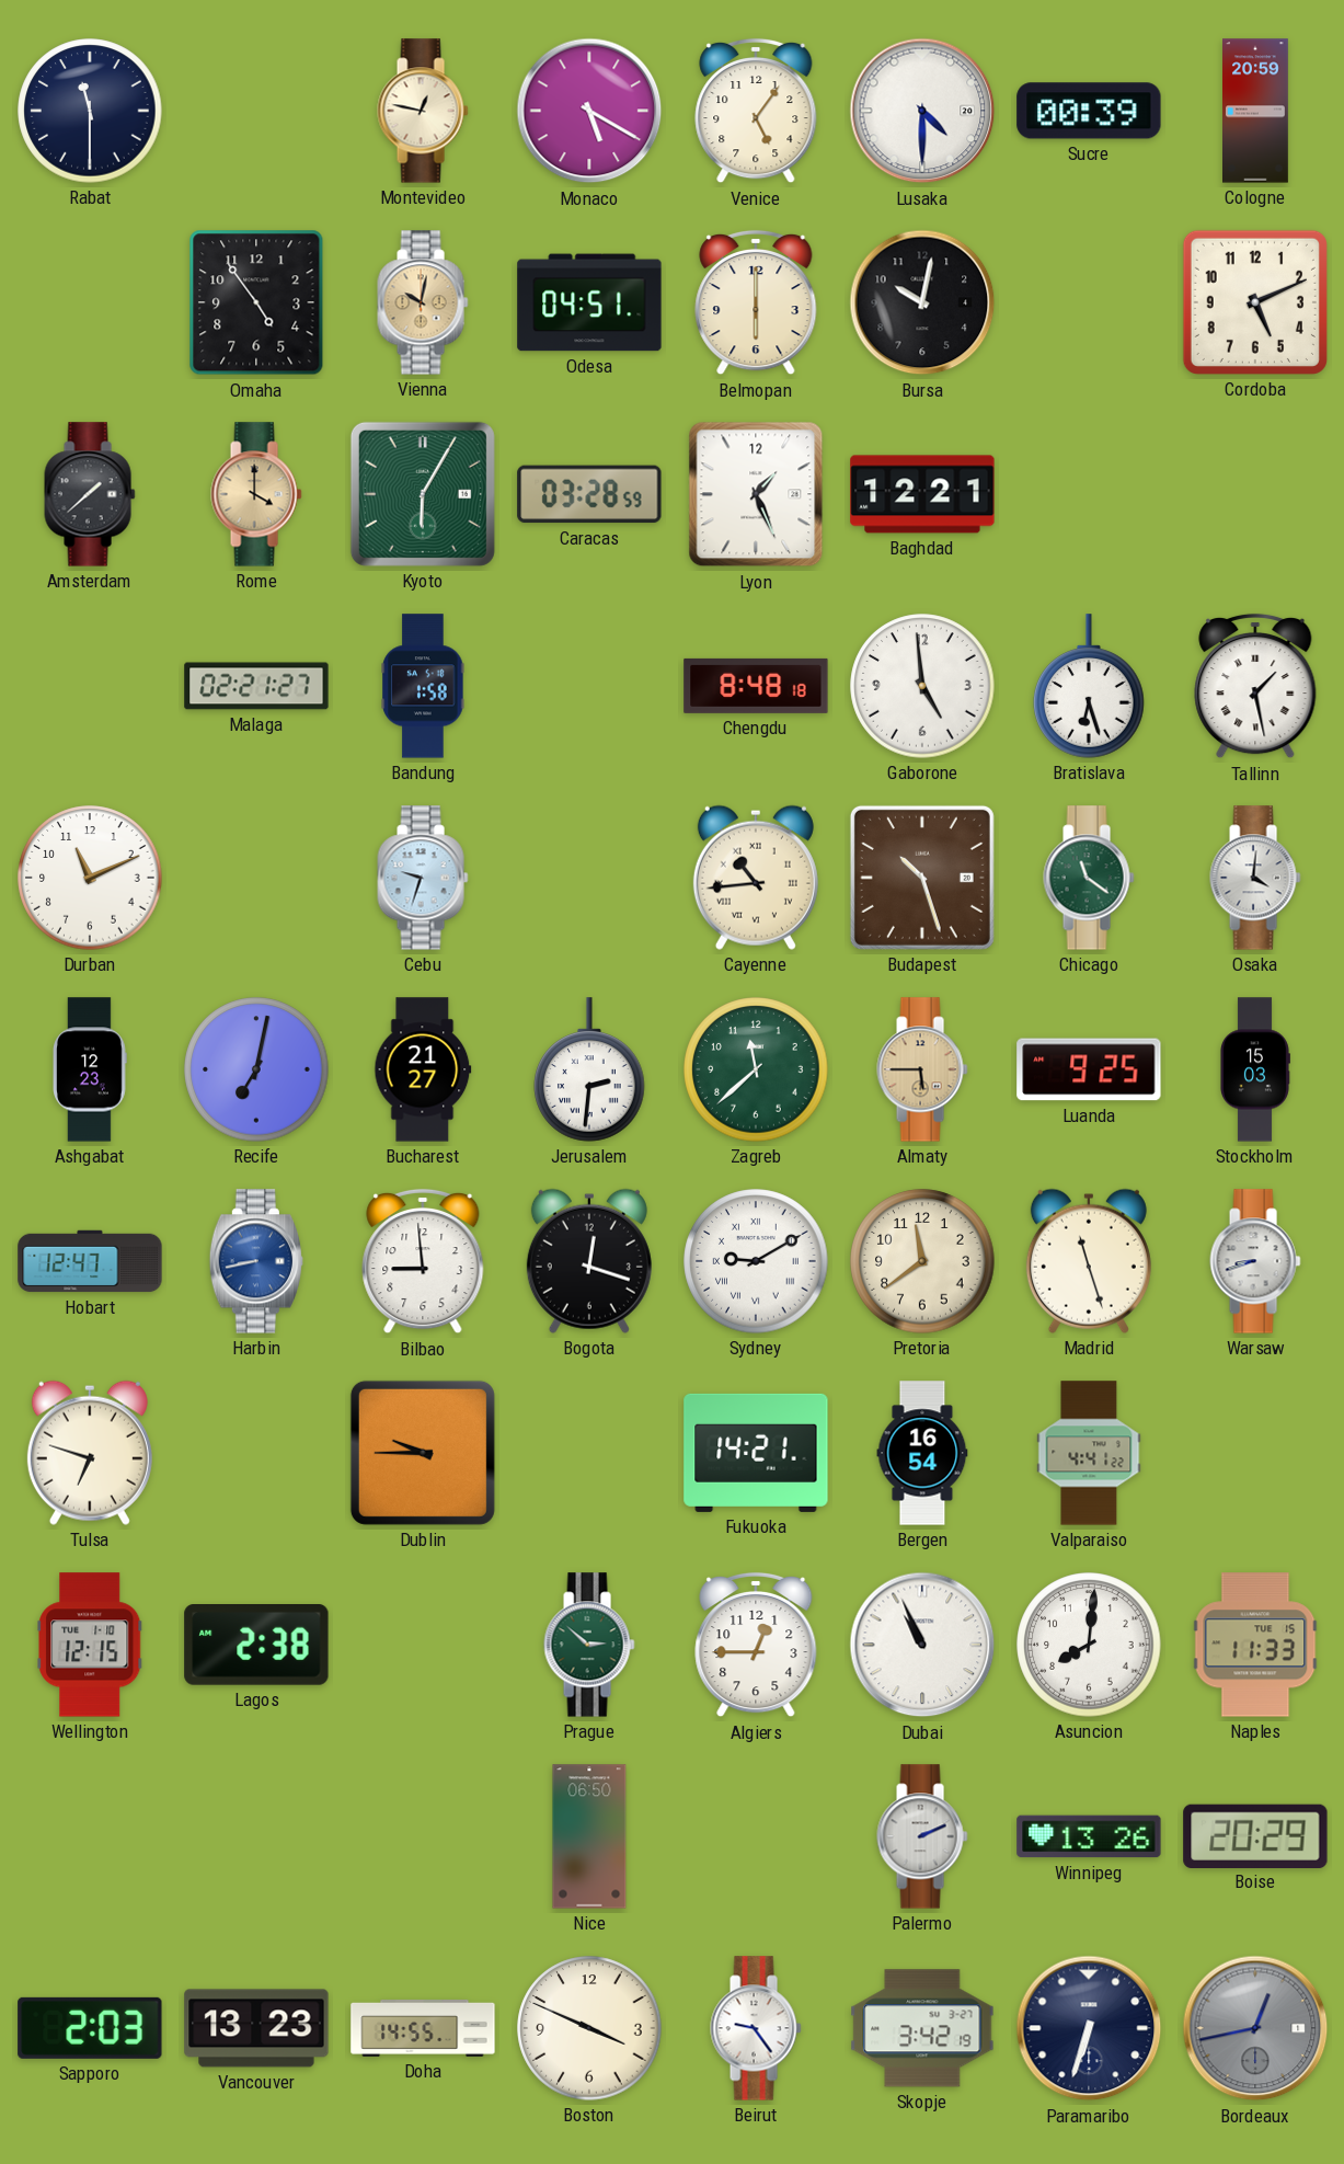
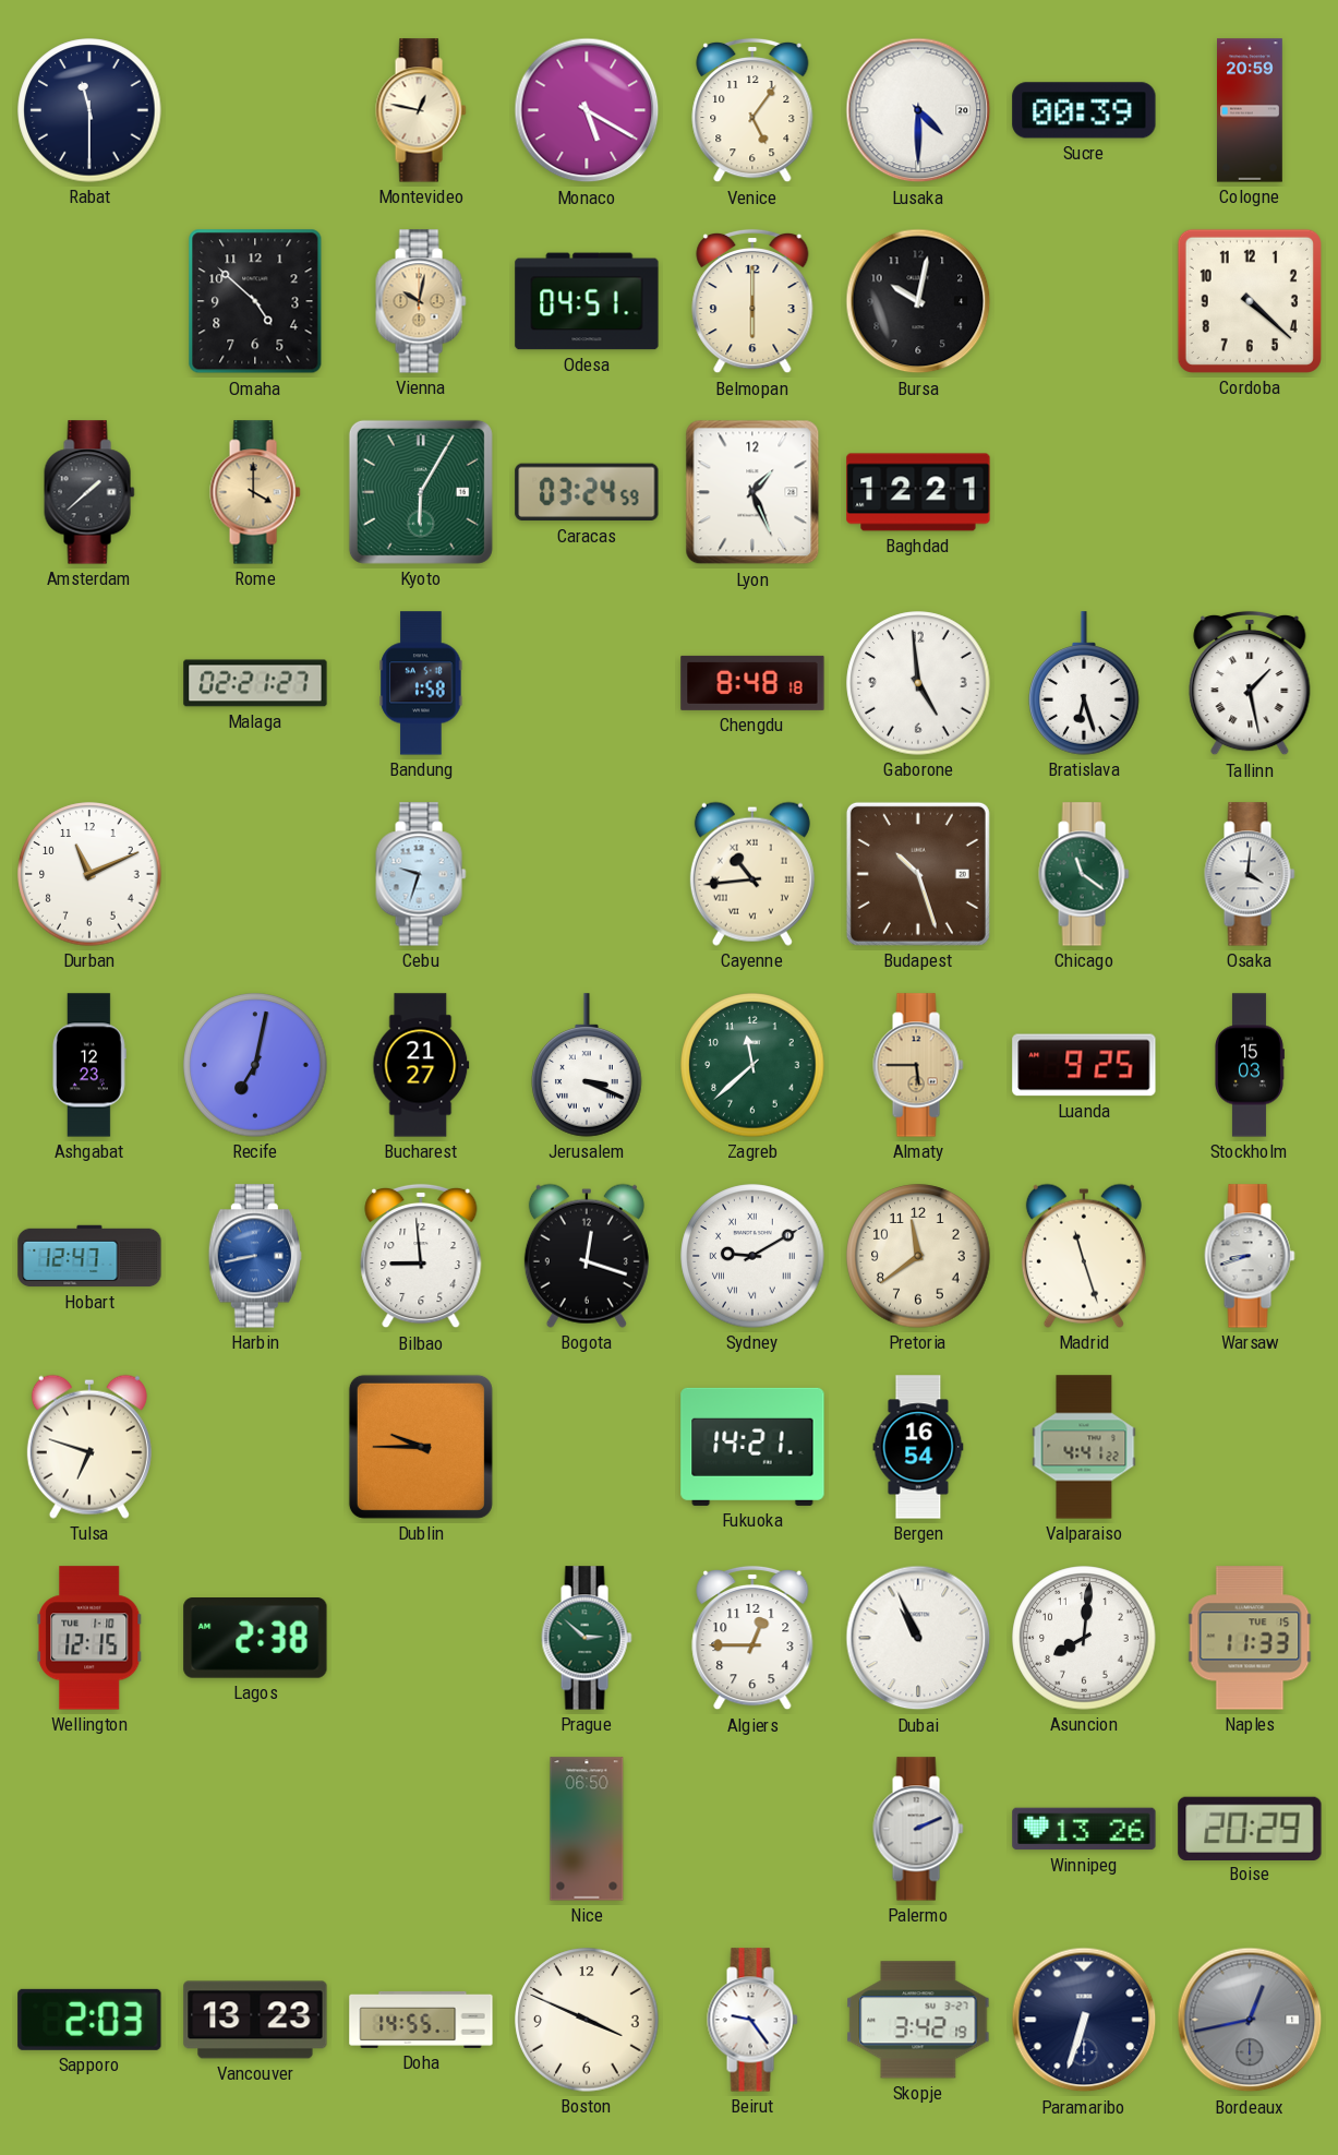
Omaha: 4:54 -> 4:52 (255, 301)
Cordoba: 5:11 -> 4:22 (1250, 301)
Caracas: 03:28 -> 03:24 (587, 492)
Jerusalem: 2:31 -> 3:19 (587, 1065)
